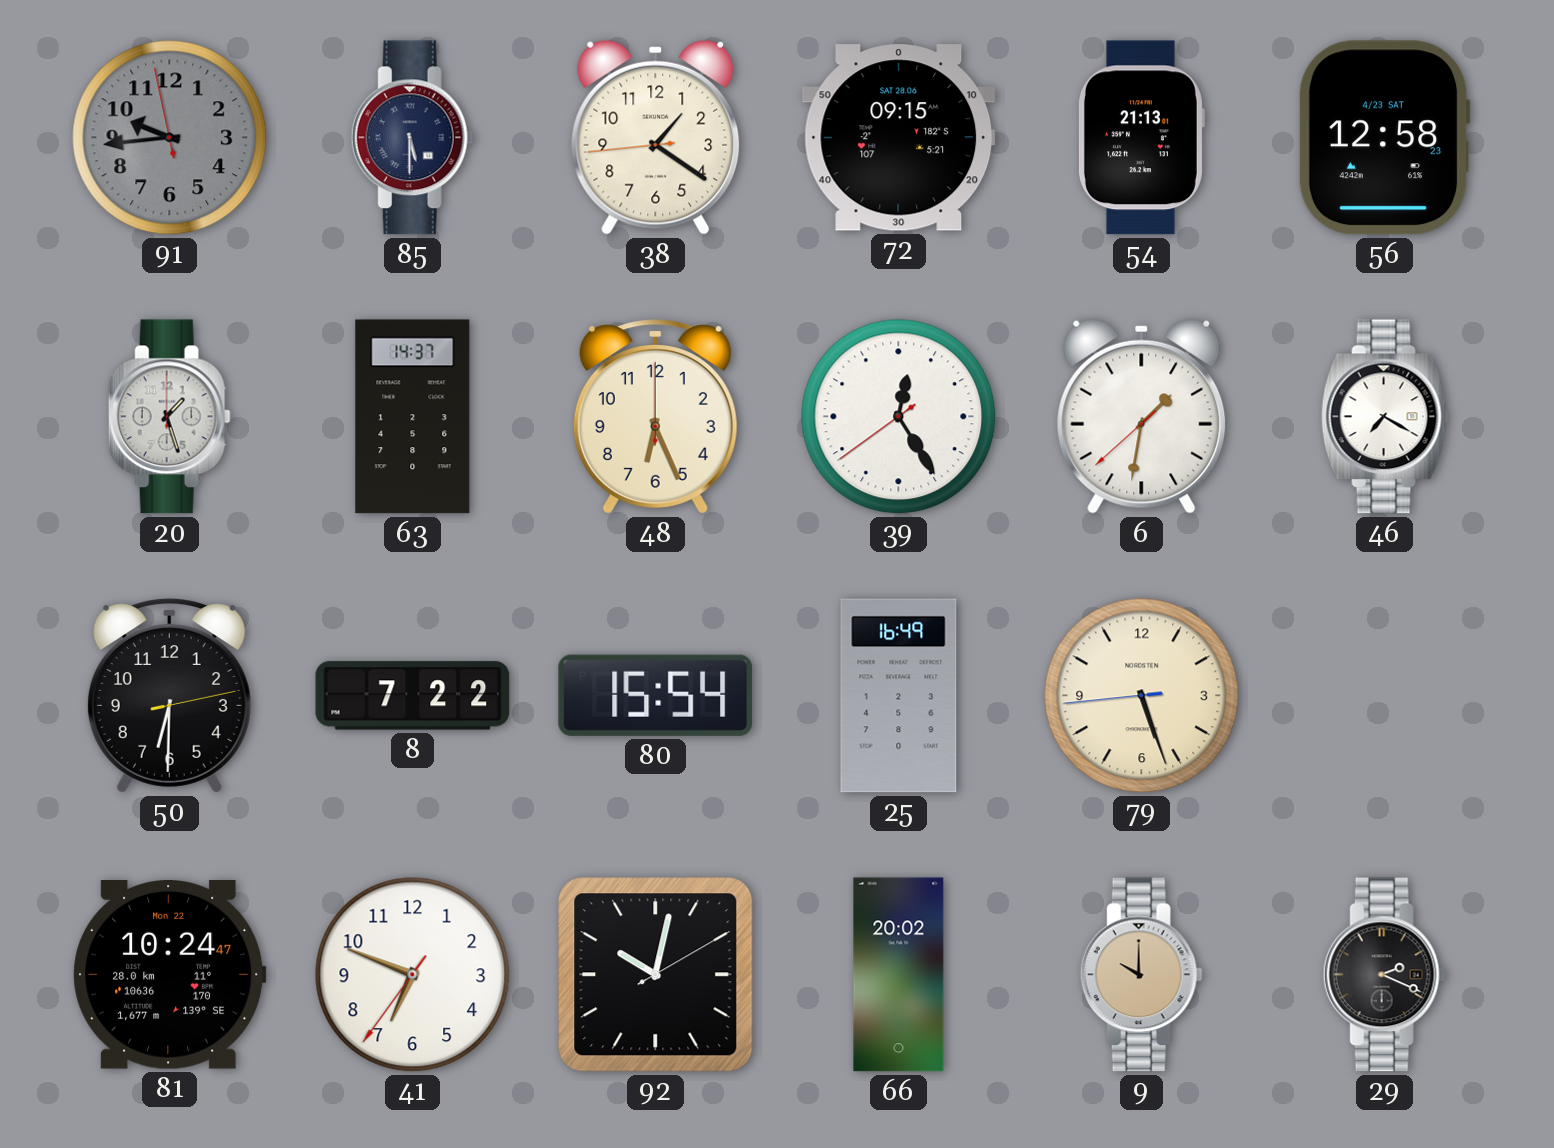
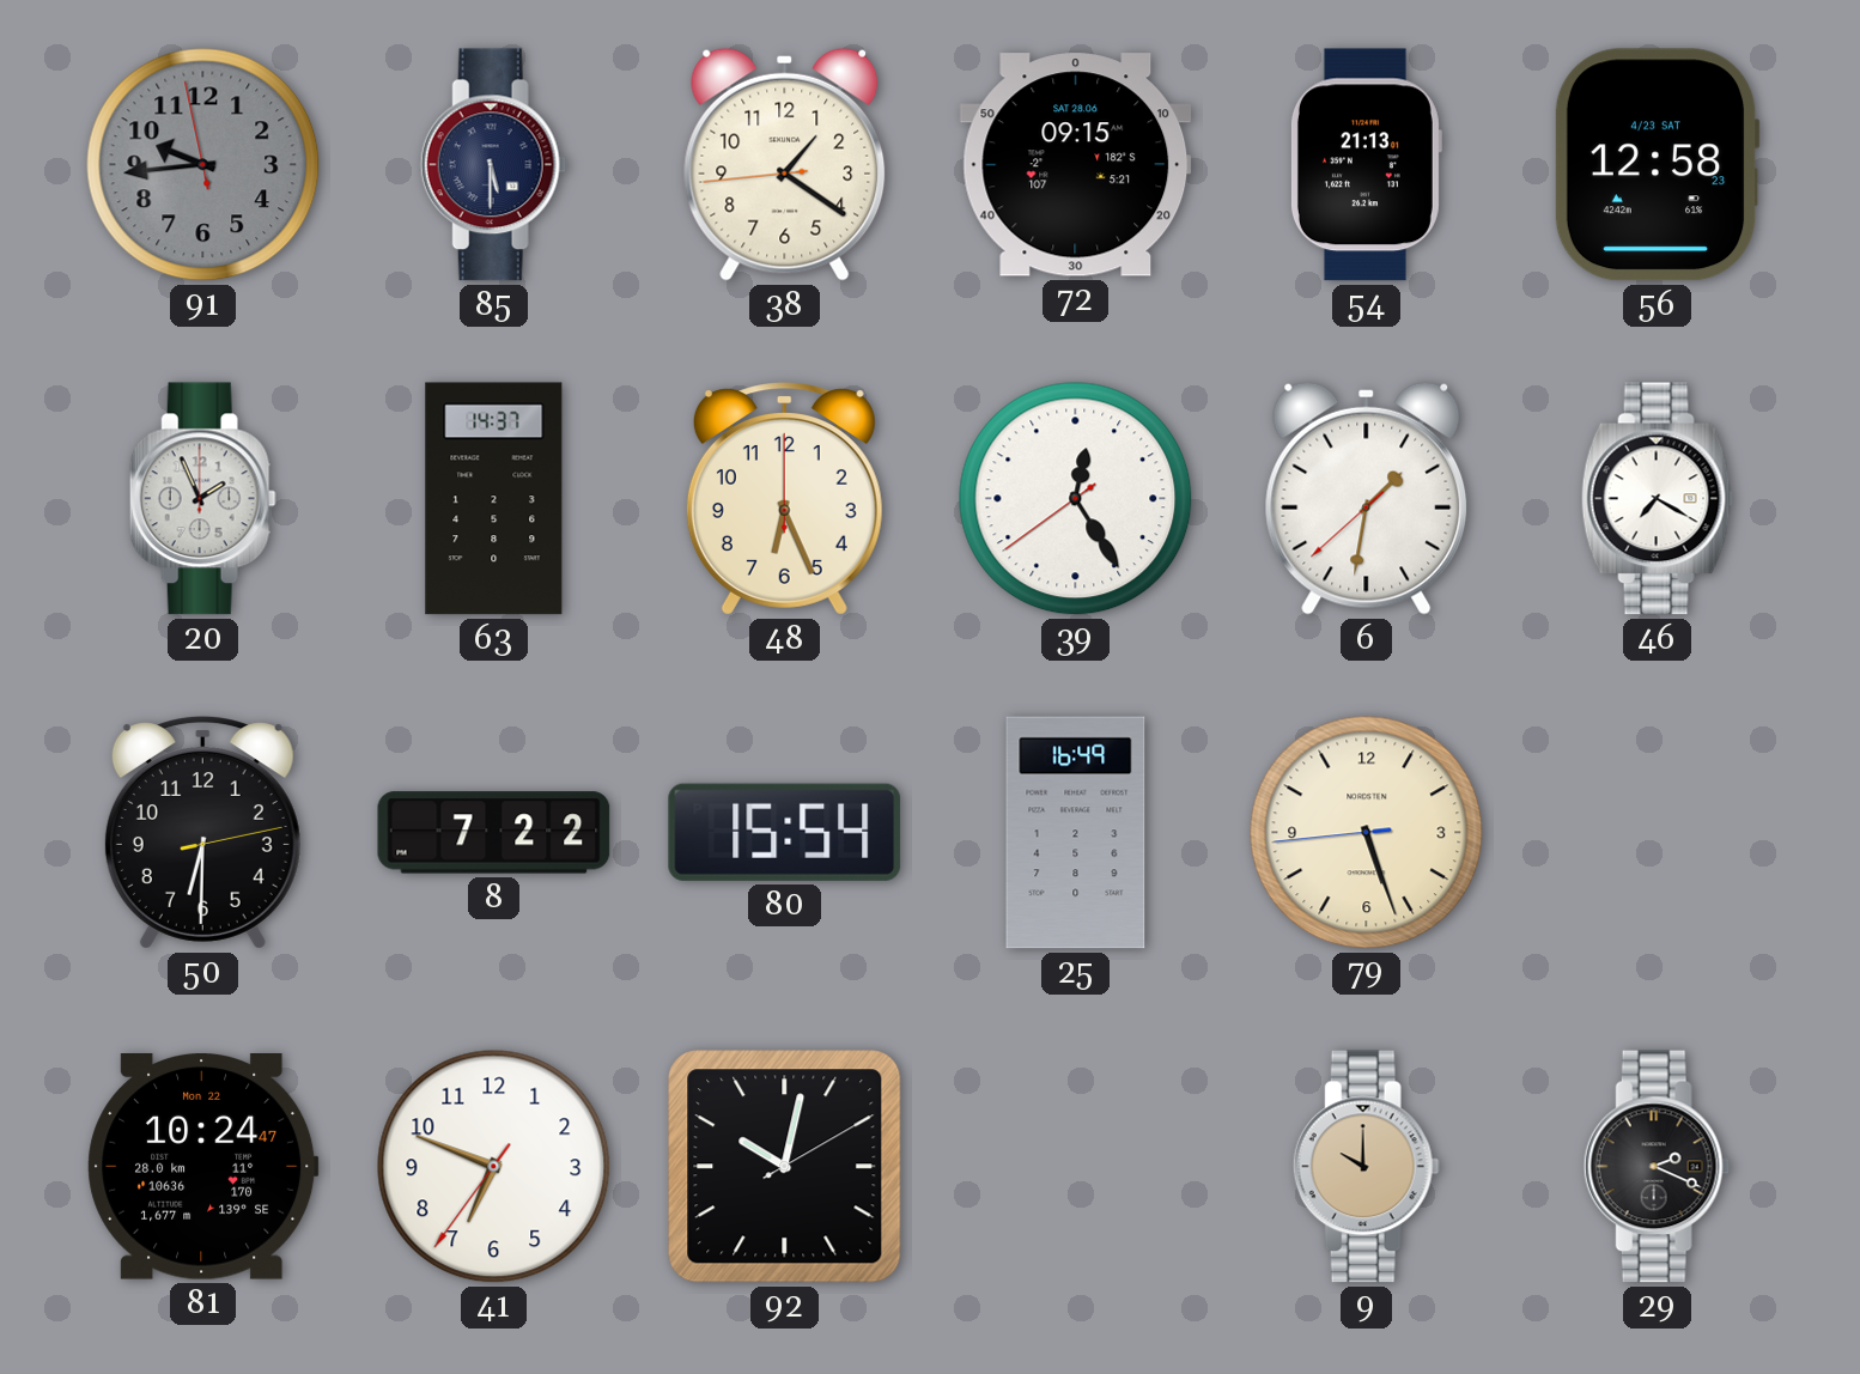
20: 1:27 -> 1:56 (202, 499)
66: 20:02 -> none (899, 975)
